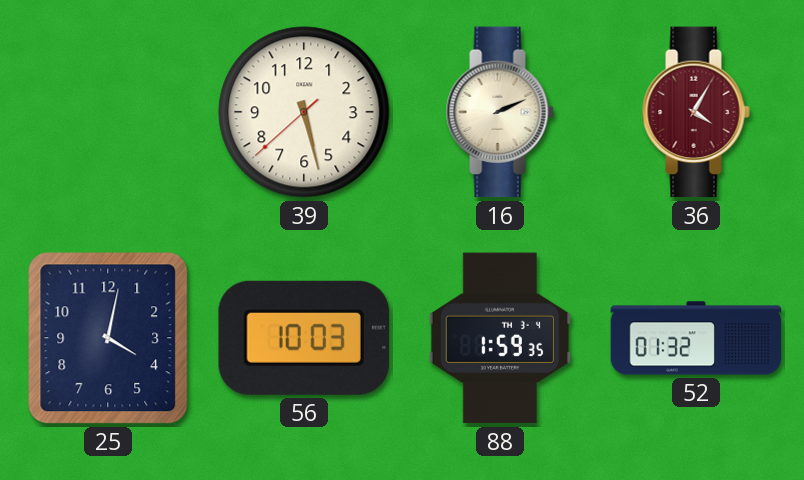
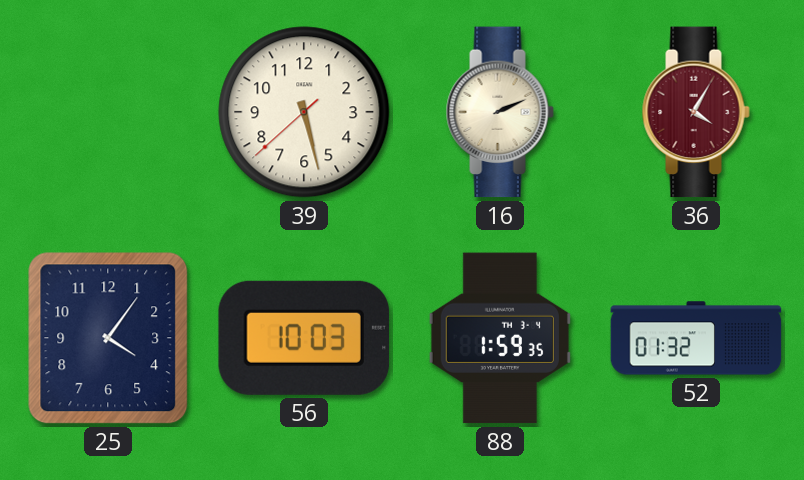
25: 4:02 -> 4:06 (108, 338)
